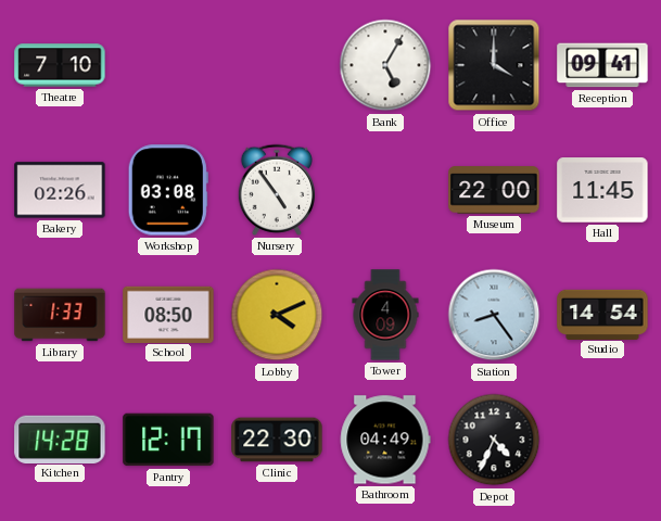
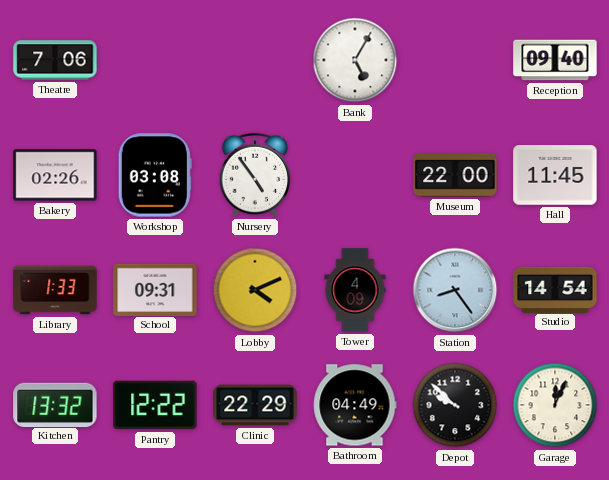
Theatre: 7:10 -> 7:06 (55, 60)
Office: 4:00 -> none (494, 65)
Reception: 09:41 -> 09:40 (555, 60)
School: 08:50 -> 09:31 (155, 289)
Kitchen: 14:28 -> 13:32 (55, 404)
Pantry: 12:17 -> 12:22 (155, 405)
Clinic: 22:30 -> 22:29 (255, 405)
Depot: 4:34 -> 9:52 (455, 405)
Garage: none -> 12:04 (555, 405)
